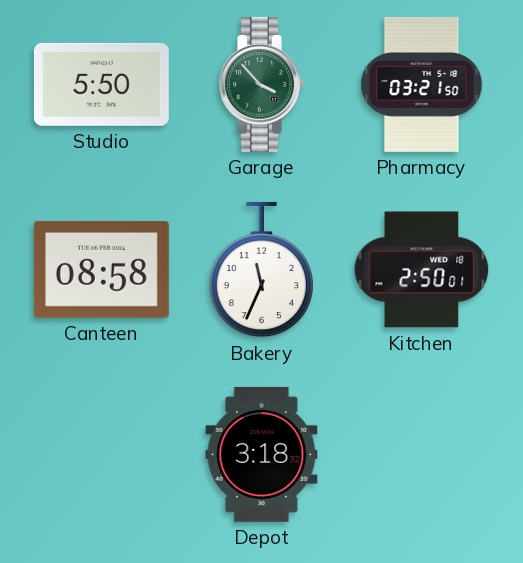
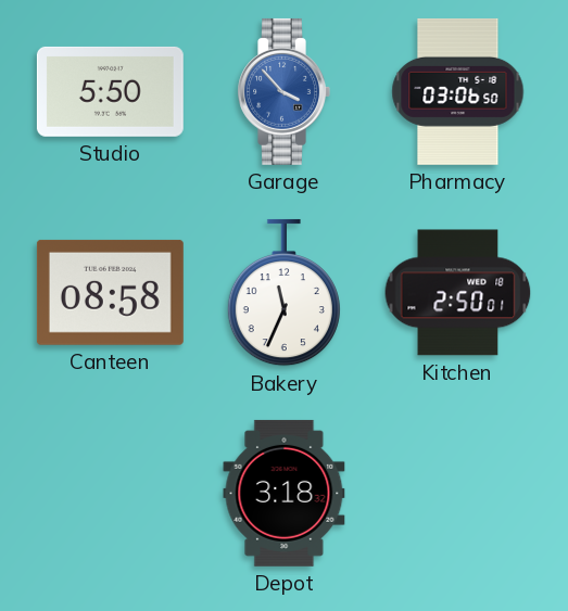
Garage dial: green -> blue (283, 91)
Pharmacy: 03:21 -> 03:06 (458, 91)
